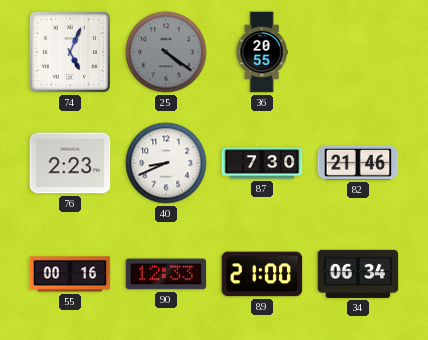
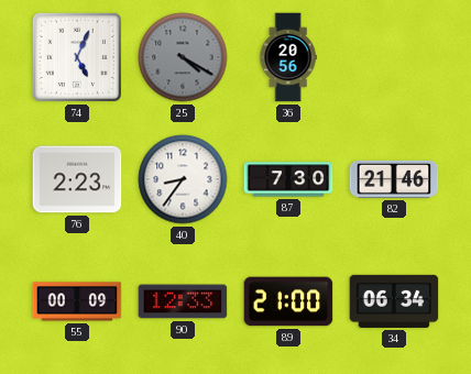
25: 4:21 -> 4:20 (183, 57)
36: 20:55 -> 20:56 (288, 57)
40: 8:41 -> 8:36 (183, 179)
55: 00:16 -> 00:09 (77, 301)
